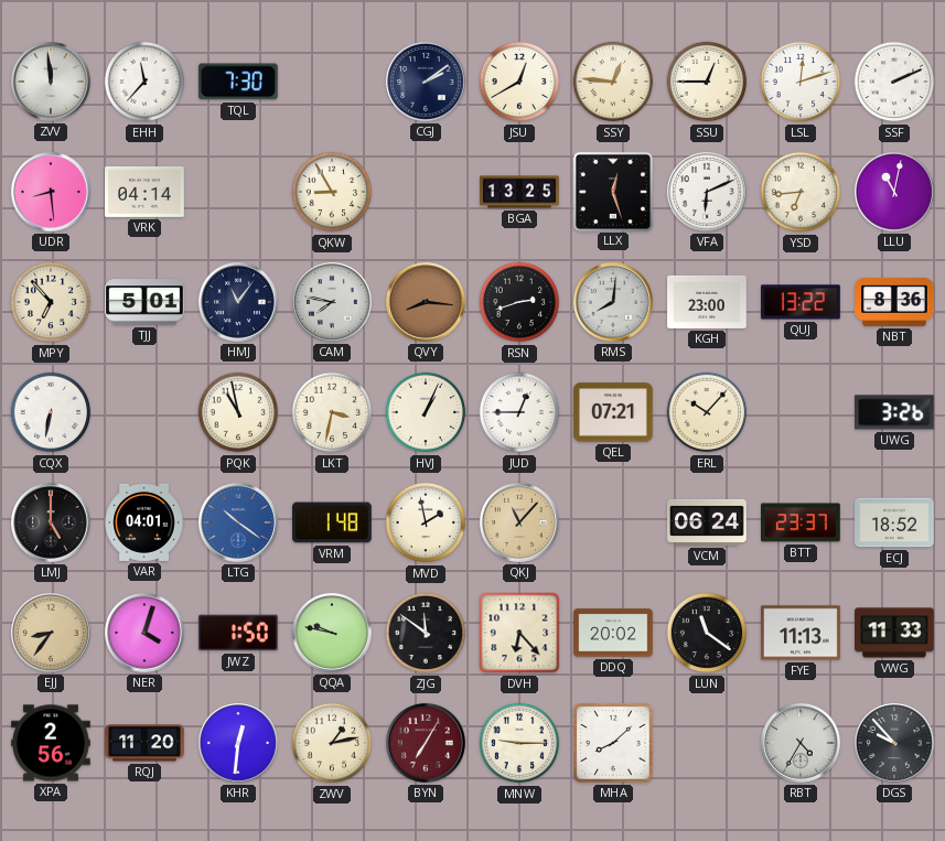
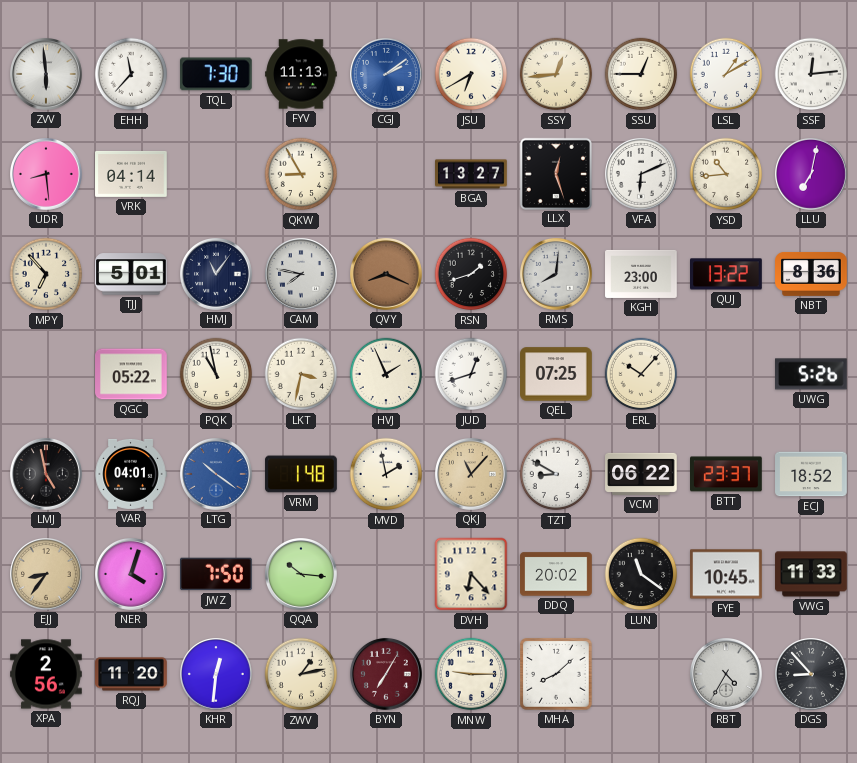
ZVV: 11:59 -> 5:59 (47, 75)
FYV: none -> 11:13 (301, 74)
CGJ dial: navy -> blue (387, 75)
JSU: 12:40 -> 6:40 (471, 74)
SSY: 12:46 -> 12:44 (556, 74)
LSL: 12:12 -> 1:10 (726, 74)
SSF: 2:11 -> 12:14 (811, 74)
BGA: 13:25 -> 13:27 (471, 174)
YSD: 6:44 -> 10:44 (726, 174)
LLU: 11:02 -> 7:02 (812, 175)
QVY: 8:16 -> 8:19 (387, 275)
RSN: 2:42 -> 1:42 (471, 274)
CQX: 6:32 -> none (51, 412)
QGC: none -> 05:22 (131, 374)
HVJ: 1:04 -> 1:56 (386, 374)
JUD: 12:45 -> 12:42 (471, 374)
QEL: 07:21 -> 07:25 (556, 374)
UWG: 3:26 -> 5:26 (812, 374)
LMJ: 5:00 -> 4:58 (47, 475)
TZT: none -> 8:50 (556, 474)
VCM: 06:24 -> 06:22 (641, 474)
JWZ: 1:50 -> 7:50 (217, 574)
QQA: 9:47 -> 10:16 (302, 575)
ZJG: 11:51 -> none (426, 633)
FYE: 11:13 -> 10:45 (726, 574)
DGS: 9:53 -> 8:53 (812, 675)
